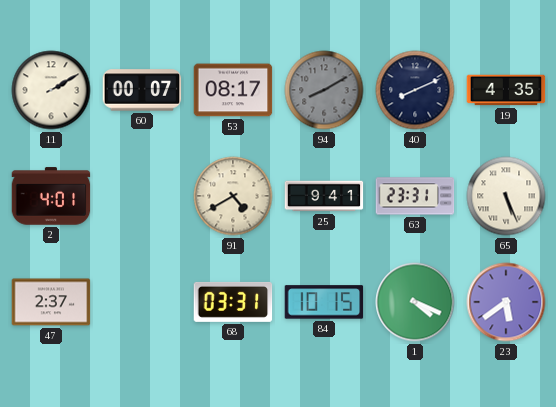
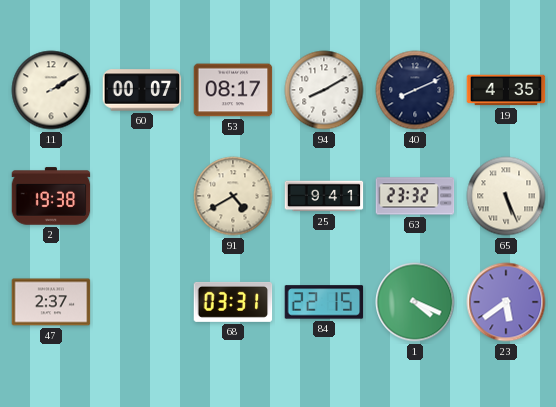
94 dial: grey -> white (324, 90)
2: 4:01 -> 19:38 (51, 196)
63: 23:31 -> 23:32 (415, 196)
84: 10:15 -> 22:15 (324, 302)
